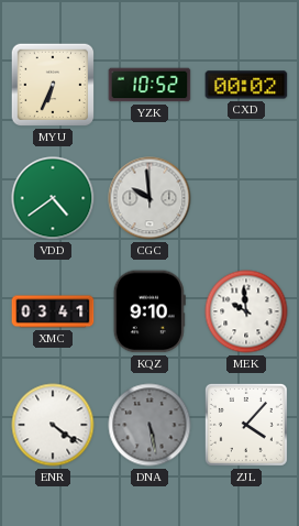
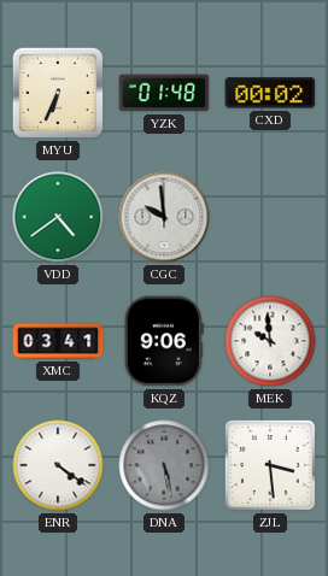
YZK: 10:52 -> 01:48 (164, 93)
KQZ: 9:10 -> 9:06 (164, 341)
ZJL: 4:07 -> 3:29 (270, 465)
